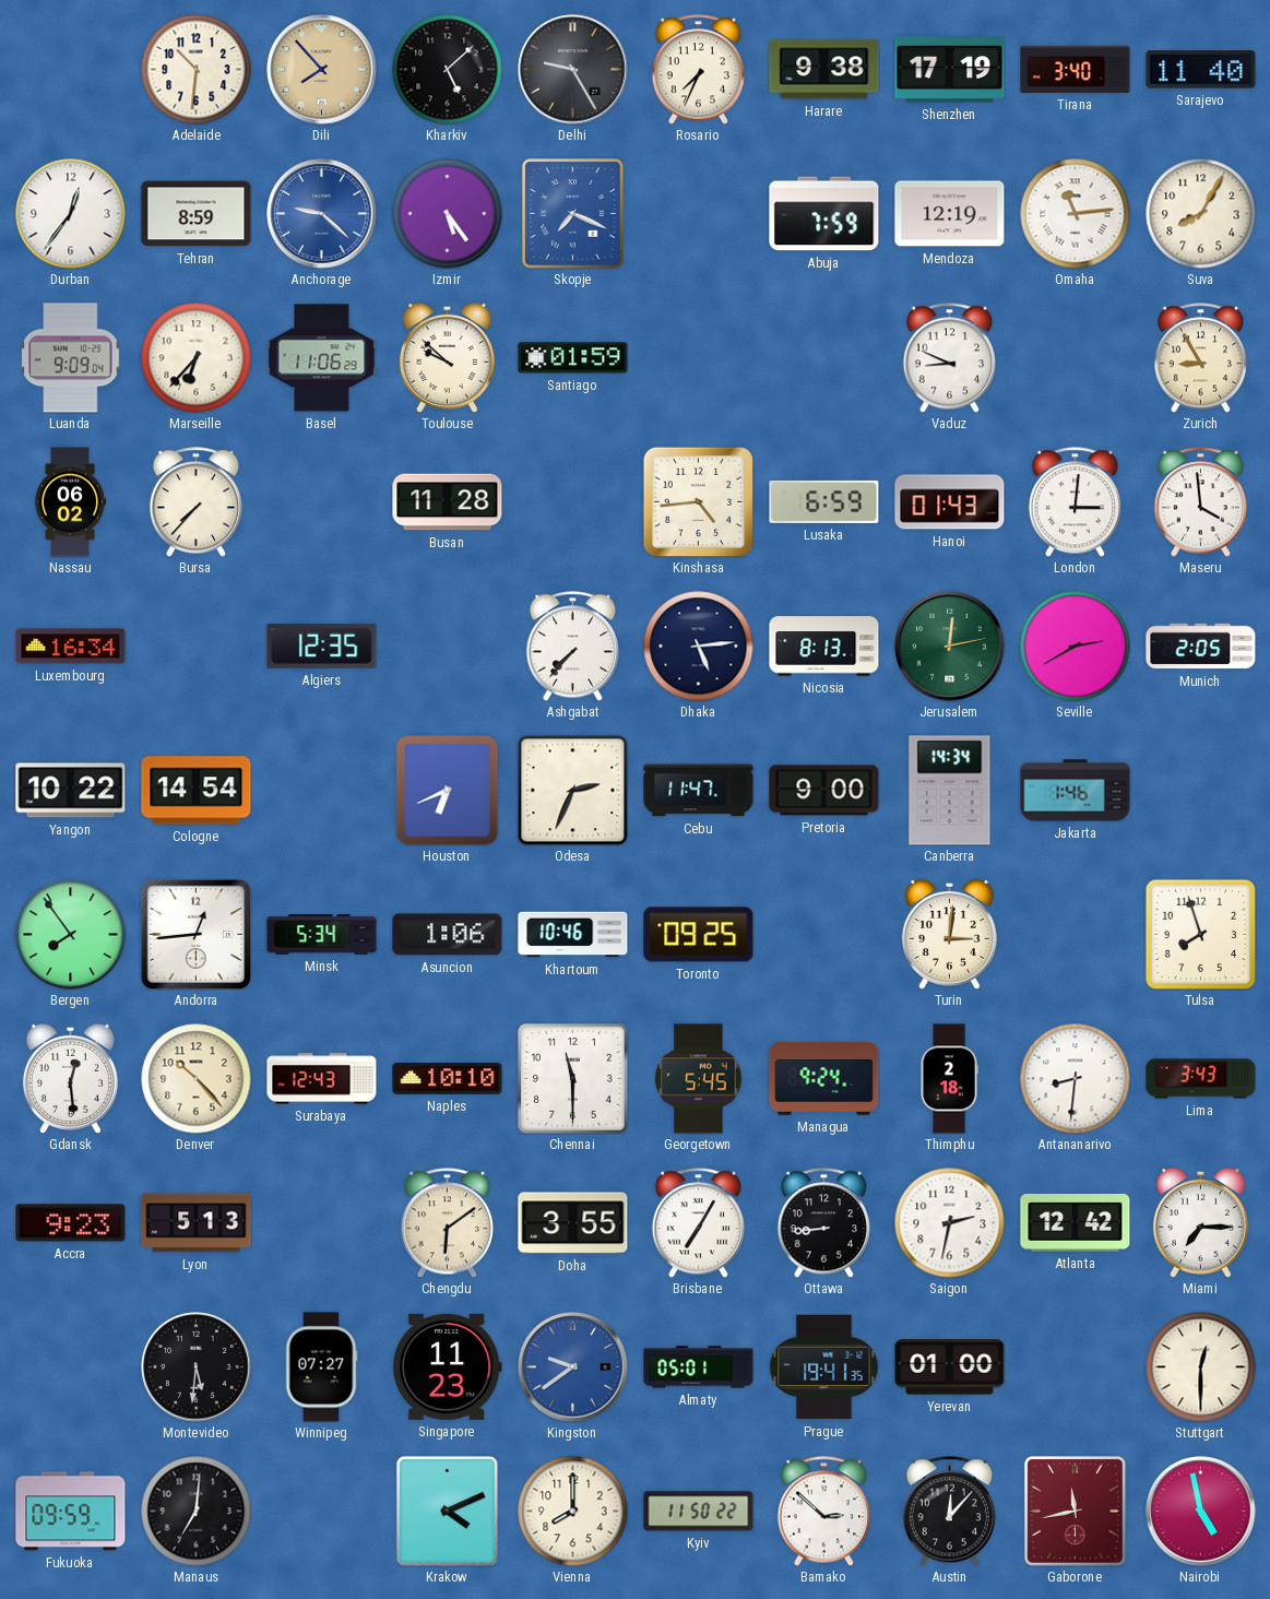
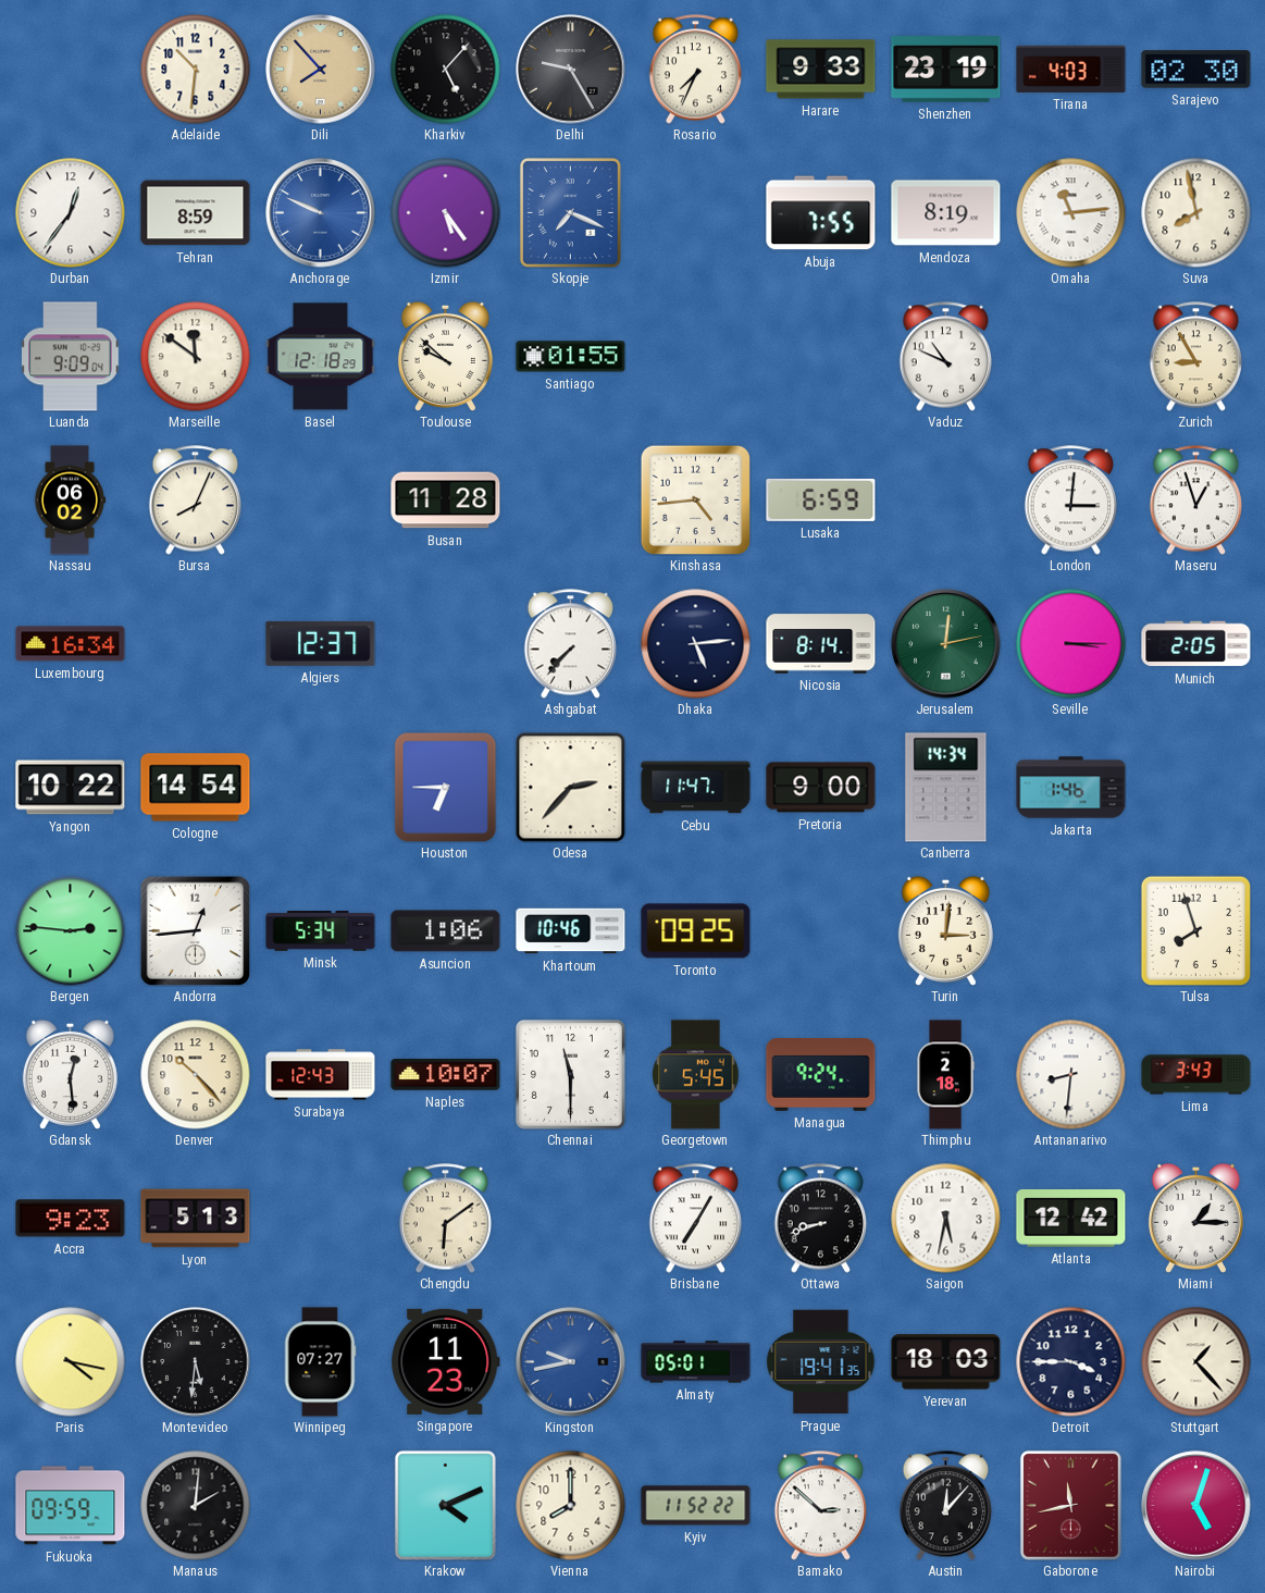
Kharkiv: 5:08 -> 5:07 (446, 70)
Harare: 9:38 -> 9:33 (821, 70)
Shenzhen: 17:19 -> 23:19 (946, 70)
Tirana: 3:40 -> 4:03 (1071, 69)
Sarajevo: 11:40 -> 02:30 (1196, 70)
Anchorage: 9:22 -> 9:49 (321, 213)
Abuja: 7:59 -> 7:55 (821, 213)
Mendoza: 12:19 -> 8:19 (946, 213)
Suva: 8:05 -> 7:58 (1196, 213)
Marseille: 6:37 -> 11:51 (196, 357)
Basel: 11:06 -> 12:18 (321, 357)
Santiago: 01:59 -> 01:55 (571, 357)
Vaduz: 8:49 -> 10:49 (945, 357)
Bursa: 7:37 -> 8:04 (195, 501)
Hanoi: 01:43 -> none (950, 502)
Maseru: 3:59 -> 12:57 (1195, 501)
Algiers: 12:35 -> 12:37 (321, 643)
Nicosia: 8:13 -> 8:14 (821, 644)
Seville: 2:40 -> 3:15 (1071, 644)
Houston: 6:41 -> 6:45 (446, 787)
Odesa: 2:34 -> 2:37 (571, 788)
Bergen: 7:54 -> 2:46 (71, 931)
Naples: 10:10 -> 10:07 (446, 1075)
Doha: 3:55 -> none (573, 1223)
Ottawa: 8:44 -> 8:42 (820, 1219)
Saigon: 2:32 -> 5:32 (946, 1219)
Miami: 7:15 -> 1:15 (1195, 1218)
Paris: none -> 4:17 (71, 1362)
Kingston: 9:39 -> 9:43 (571, 1362)
Yerevan: 01:00 -> 18:03 (946, 1362)
Detroit: none -> 3:45 (1071, 1362)
Stuttgart: 12:30 -> 1:23 (1196, 1362)
Manaus: 7:01 -> 2:01 (196, 1506)
Kyiv: 11:50 -> 11:52 (696, 1506)
Nairobi: 4:58 -> 5:03 (1196, 1506)
